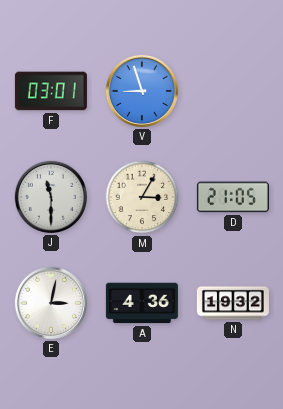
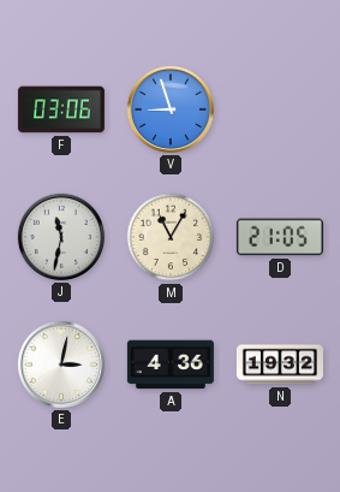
F: 03:01 -> 03:06 (61, 109)
J: 11:30 -> 11:32 (61, 237)
M: 3:05 -> 11:05 (171, 237)
